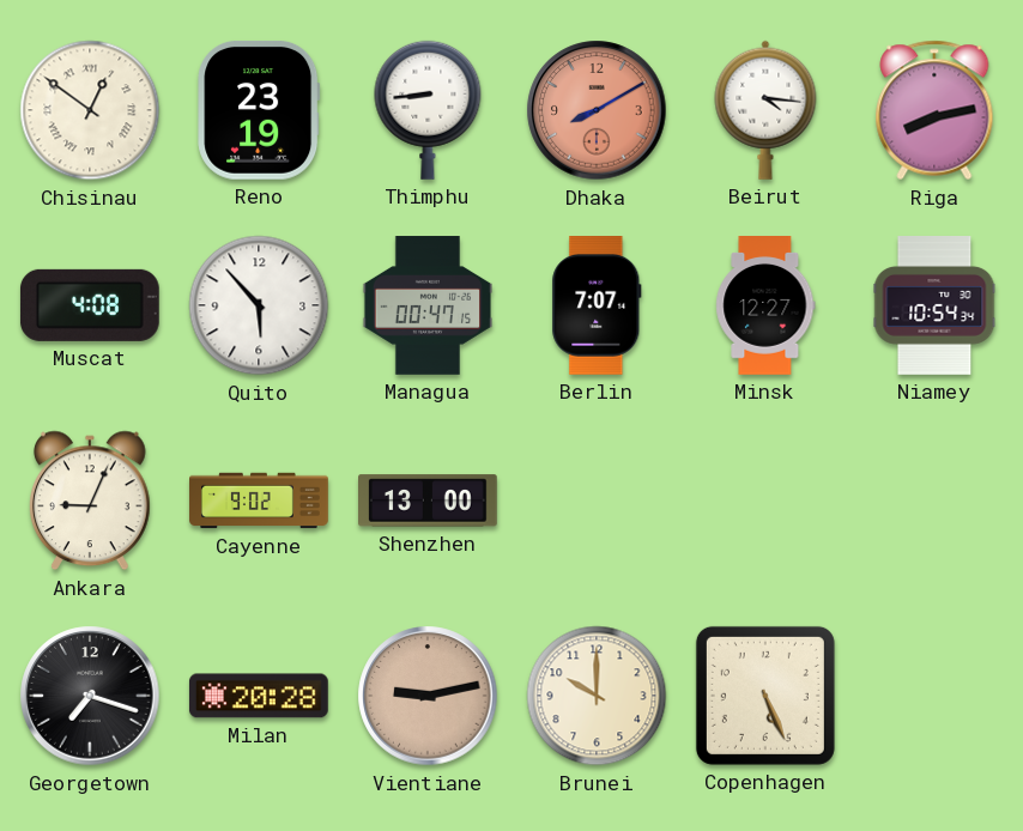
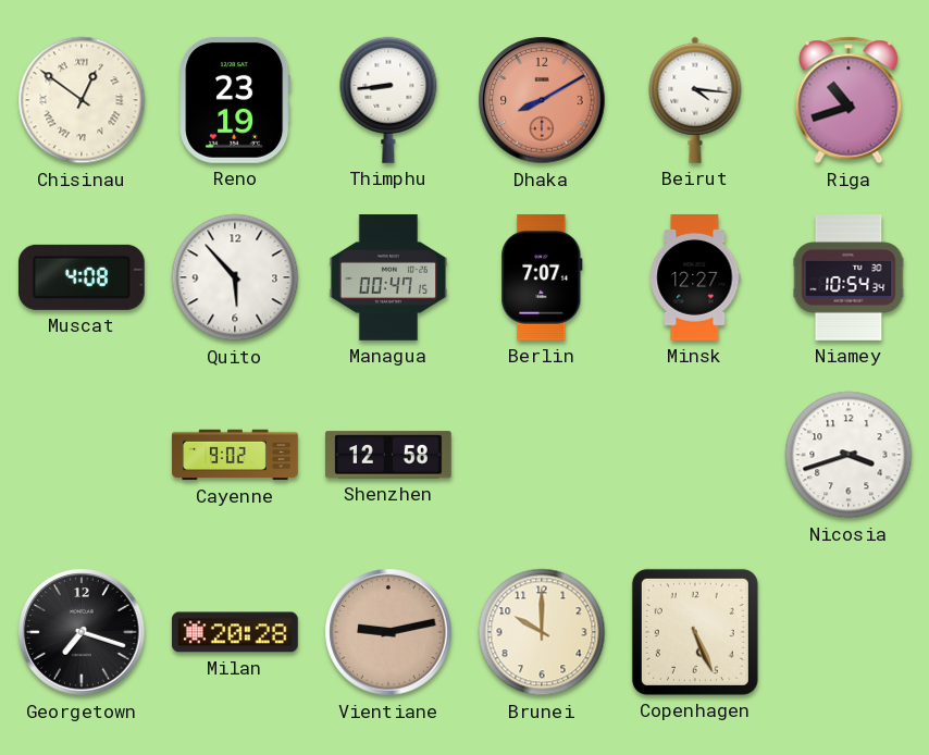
Riga: 8:13 -> 10:42 (849, 100)
Ankara: 9:04 -> none (91, 501)
Shenzhen: 13:00 -> 12:58 (389, 455)
Nicosia: none -> 3:42 (849, 455)
